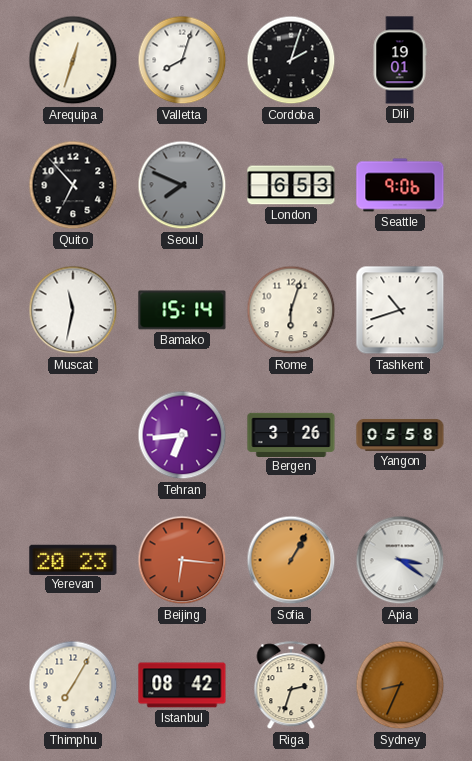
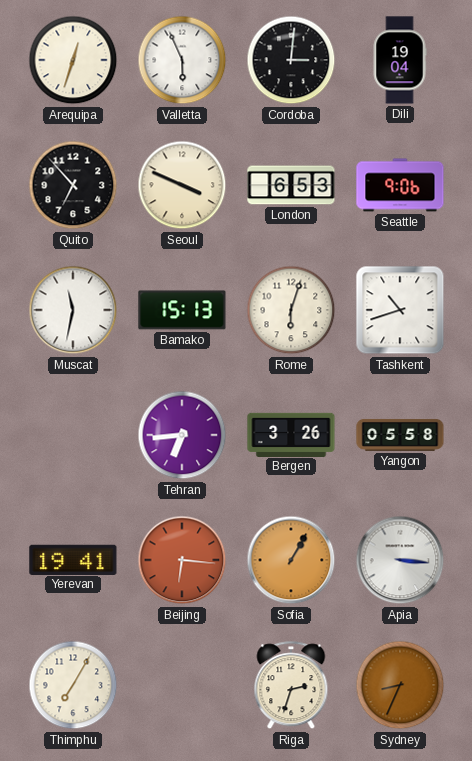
Valletta: 8:03 -> 5:56 (182, 60)
Cordoba: 2:03 -> 3:01 (291, 60)
Dili: 19:01 -> 19:04 (400, 60)
Seoul: 7:49 -> 3:49 (182, 185)
Seoul dial: grey -> cream (182, 185)
Bamako: 15:14 -> 15:13 (182, 310)
Yerevan: 20:23 -> 19:41 (73, 559)
Apia: 3:21 -> 3:16 (400, 560)
Istanbul: 08:42 -> none (182, 685)
